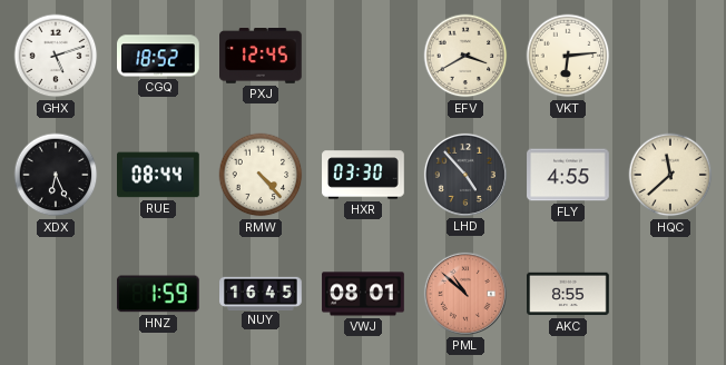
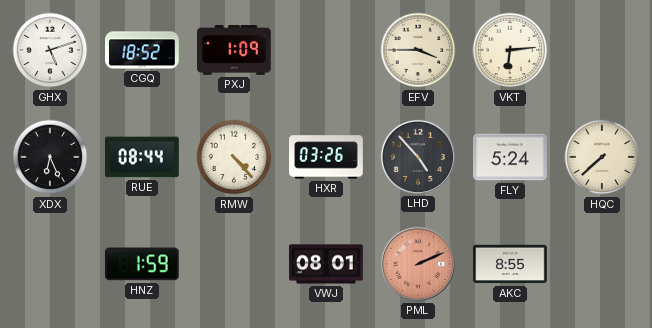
PXJ: 12:45 -> 1:09 (234, 51)
EFV: 3:40 -> 3:45 (418, 50)
HXR: 03:30 -> 03:26 (326, 157)
FLY: 4:55 -> 5:24 (510, 157)
HQC: 11:38 -> 7:38 (602, 157)
NUY: 16:45 -> none (261, 293)
PML: 10:52 -> 2:11 (418, 264)
